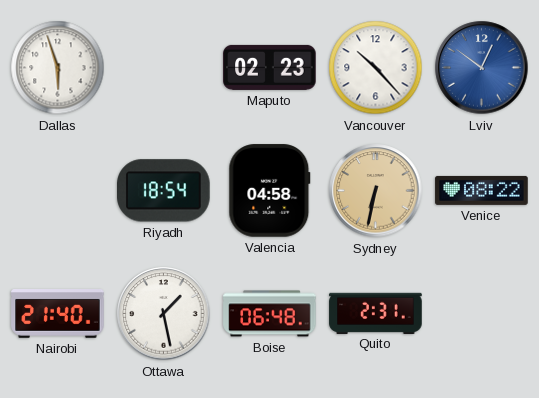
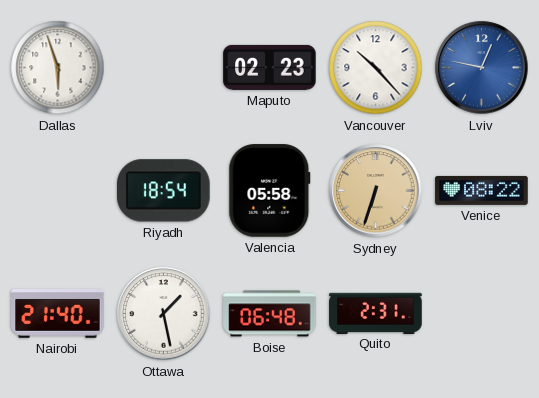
Lviv: 12:51 -> 12:47 (482, 68)
Valencia: 04:58 -> 05:58 (270, 191)
Sydney: 6:32 -> 6:33 (376, 191)
